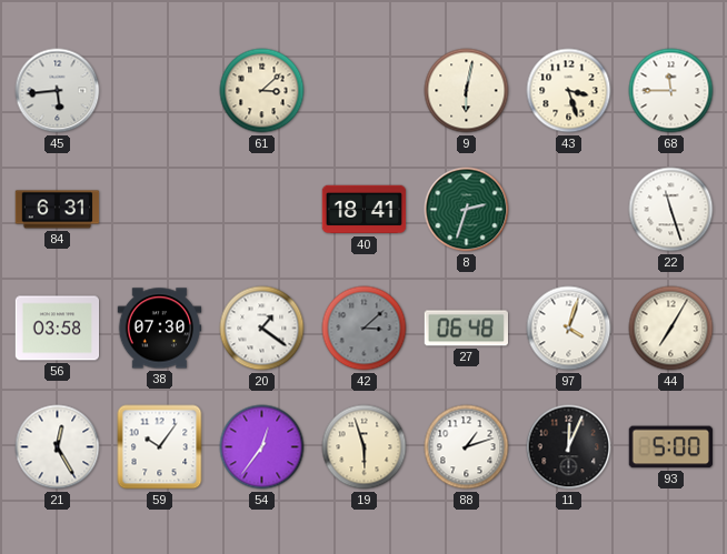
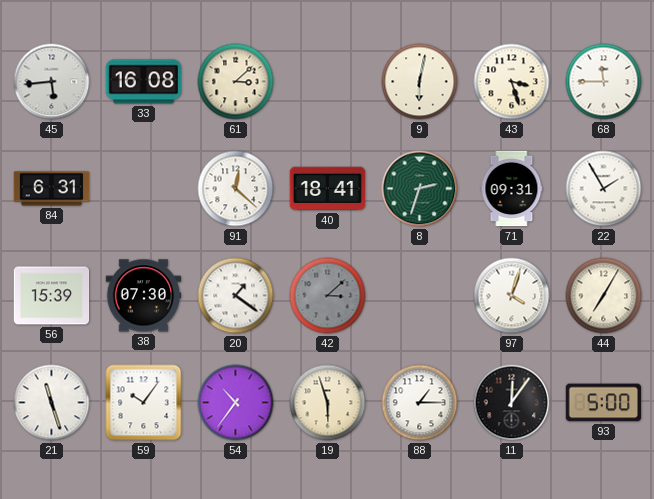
33: none -> 16:08 (144, 82)
91: none -> 12:22 (236, 189)
71: none -> 09:31 (512, 189)
22: 11:27 -> 1:55 (604, 189)
56: 03:58 -> 15:39 (52, 296)
27: 06:48 -> none (466, 329)
21: 12:25 -> 11:27 (52, 403)
54: 12:36 -> 10:36 (236, 403)
88: 1:12 -> 1:15 (420, 403)
11: 12:04 -> 12:06 (512, 403)
